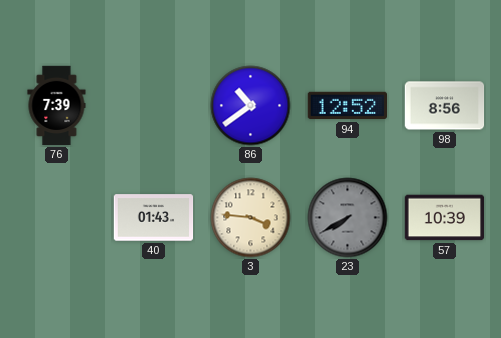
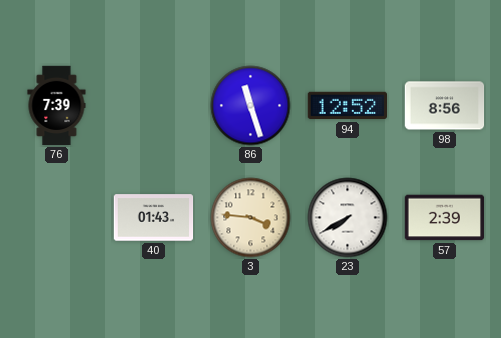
86: 10:39 -> 11:27 (251, 106)
23 dial: grey -> white (348, 218)
57: 10:39 -> 2:39 (445, 218)
